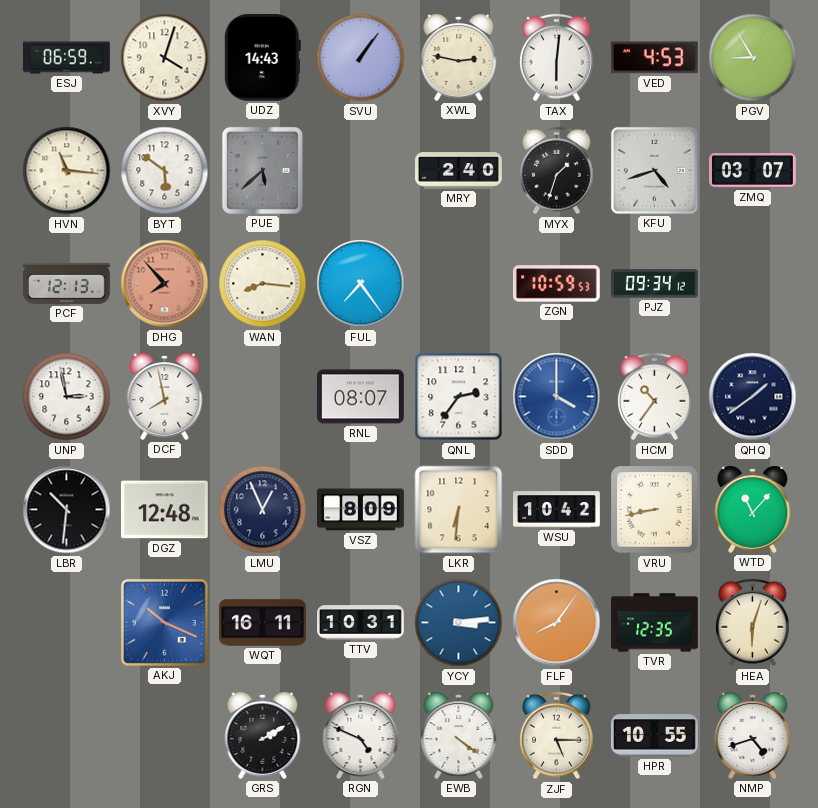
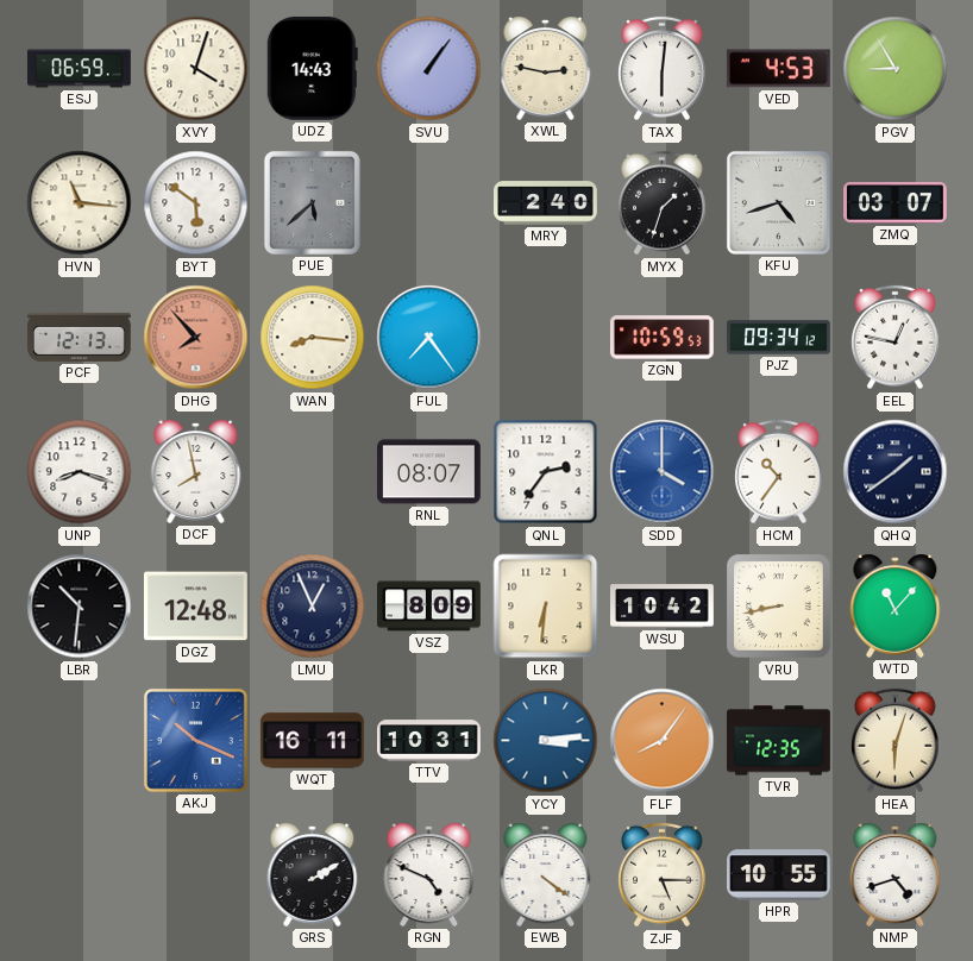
EEL: none -> 12:47 (896, 338)
UNP: 2:58 -> 8:18 (80, 472)
